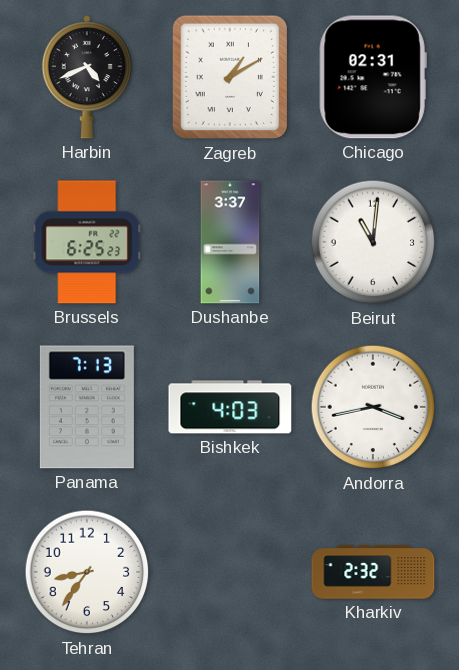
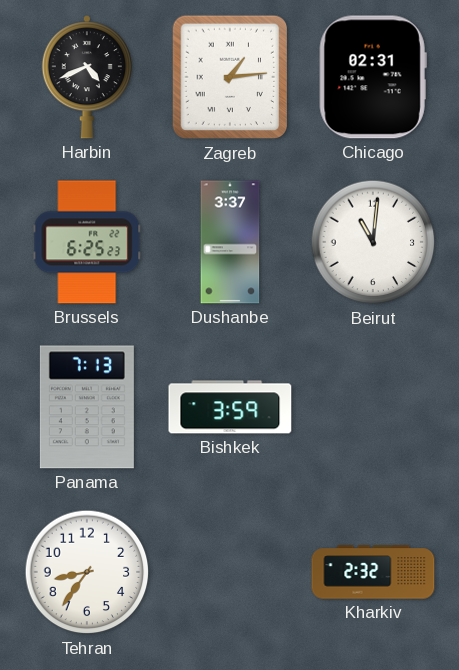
Zagreb: 1:10 -> 1:14 (229, 77)
Bishkek: 4:03 -> 3:59 (230, 407)
Andorra: 3:43 -> none (373, 407)
